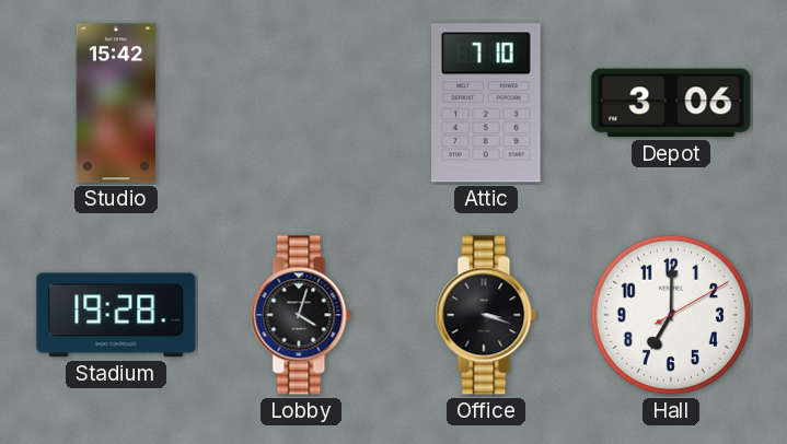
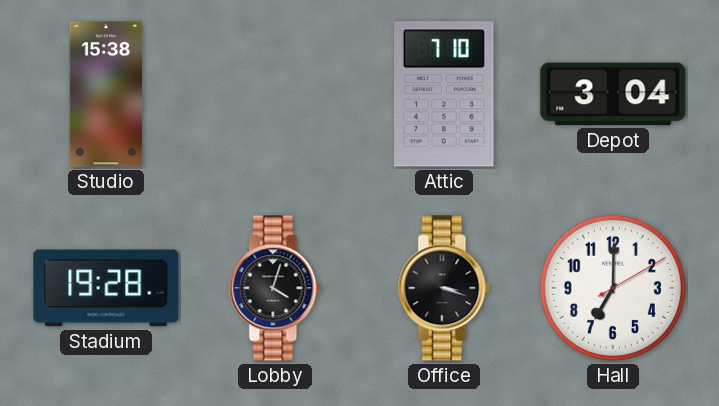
Studio: 15:42 -> 15:38 (106, 94)
Depot: 3:06 -> 3:04 (613, 94)
